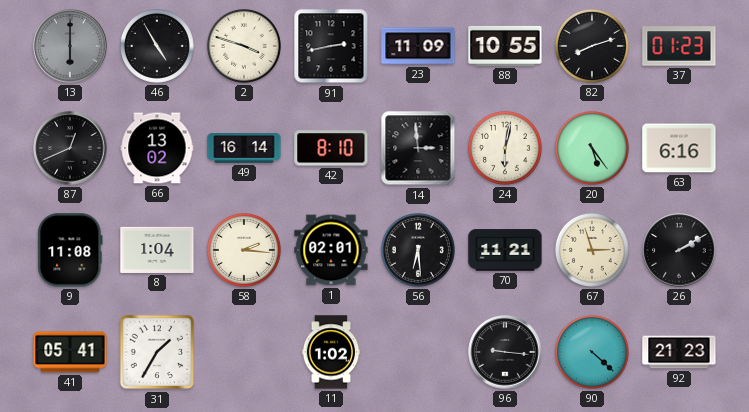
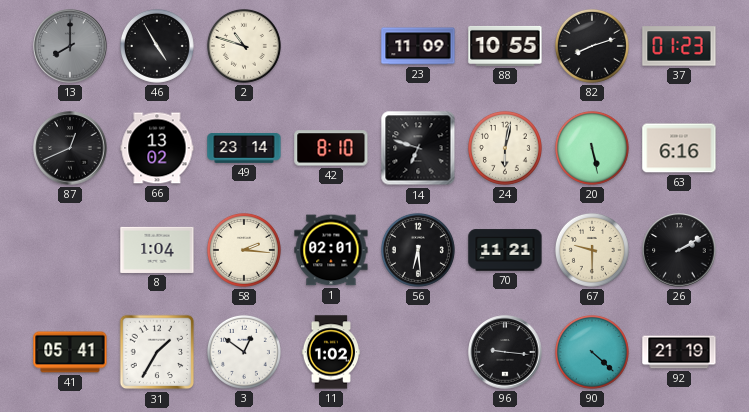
13: 6:00 -> 8:00 (70, 46)
2: 3:48 -> 10:48 (244, 46)
91: 2:43 -> none (331, 46)
49: 16:14 -> 23:14 (244, 149)
14: 2:59 -> 6:48 (418, 148)
20: 5:24 -> 5:28 (592, 148)
9: 11:08 -> none (70, 250)
67: 2:57 -> 9:30 (592, 250)
3: none -> 12:51 (244, 352)
92: 21:23 -> 21:19 (679, 352)
